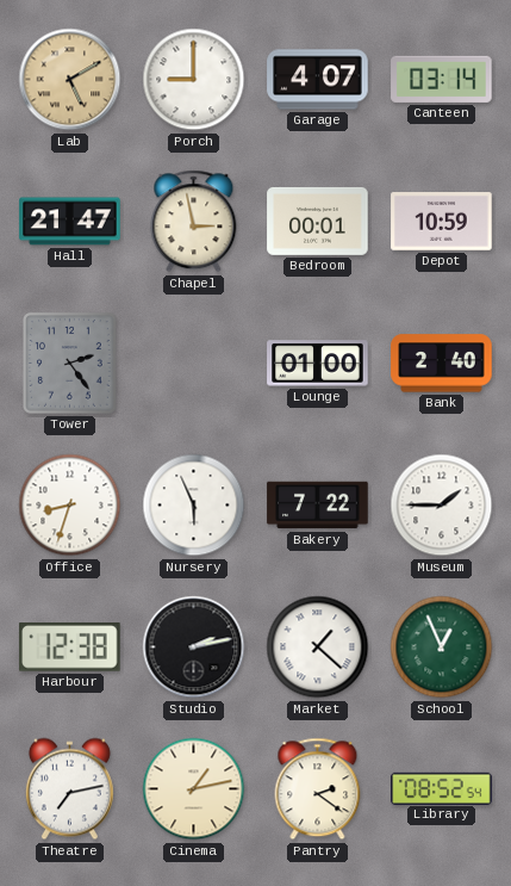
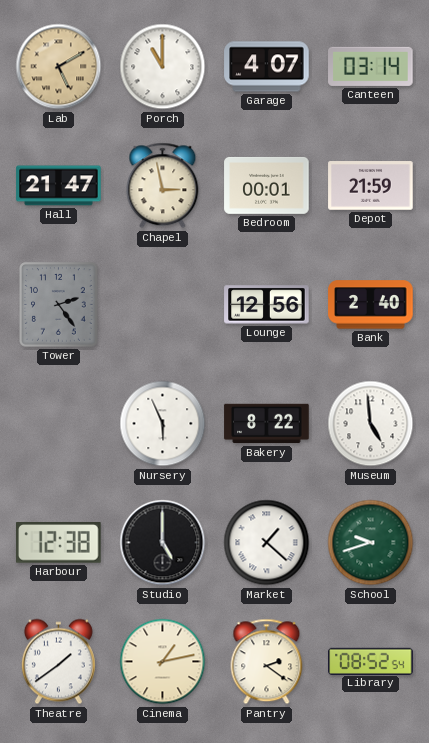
Porch: 9:00 -> 11:00 (163, 67)
Depot: 10:59 -> 21:59 (371, 186)
Lounge: 01:00 -> 12:56 (267, 305)
Office: 8:33 -> none (70, 506)
Bakery: 7:22 -> 8:22 (267, 424)
Museum: 1:45 -> 4:59 (371, 424)
Studio: 2:13 -> 5:00 (163, 543)
School: 12:56 -> 9:42 (371, 543)
Theatre: 7:13 -> 1:39 (58, 662)
